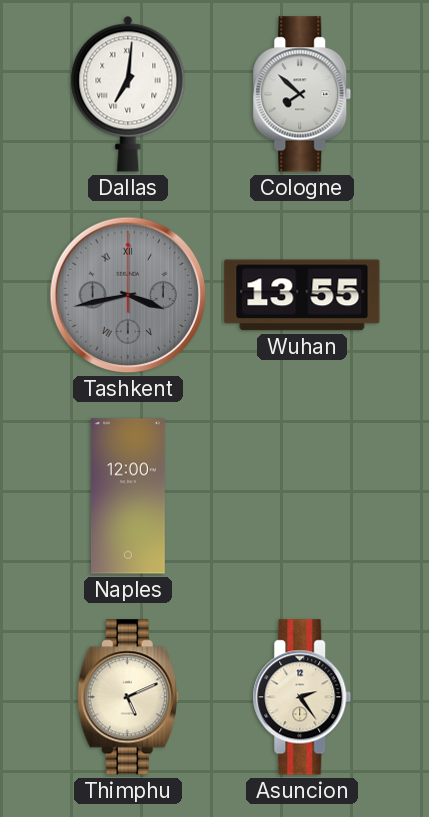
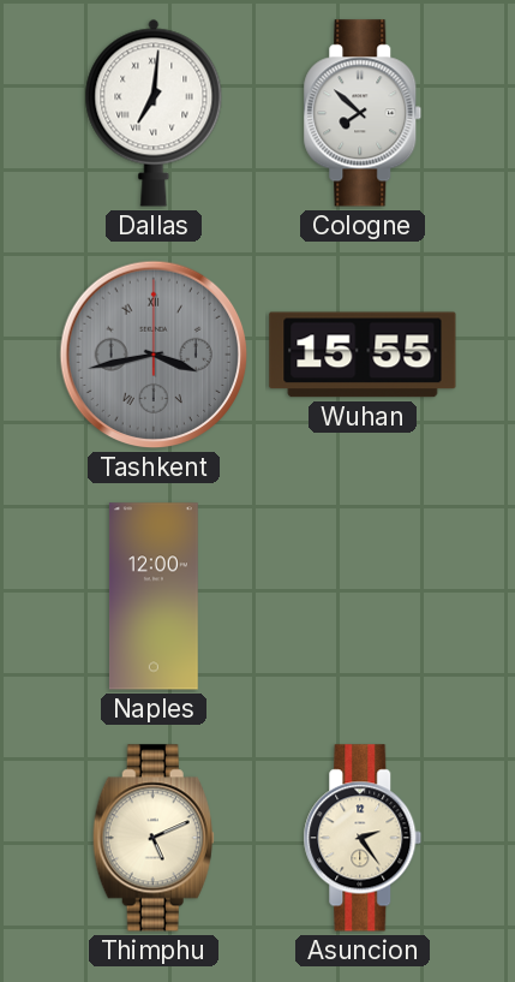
Wuhan: 13:55 -> 15:55 (363, 355)
